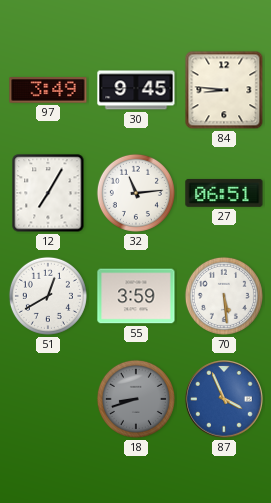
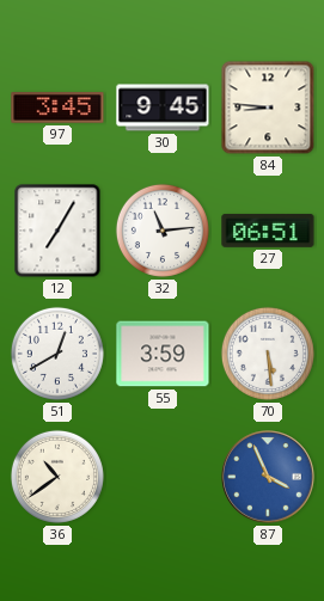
97: 3:49 -> 3:45 (57, 108)
36: none -> 10:39 (57, 477)
18: 8:42 -> none (136, 399)
